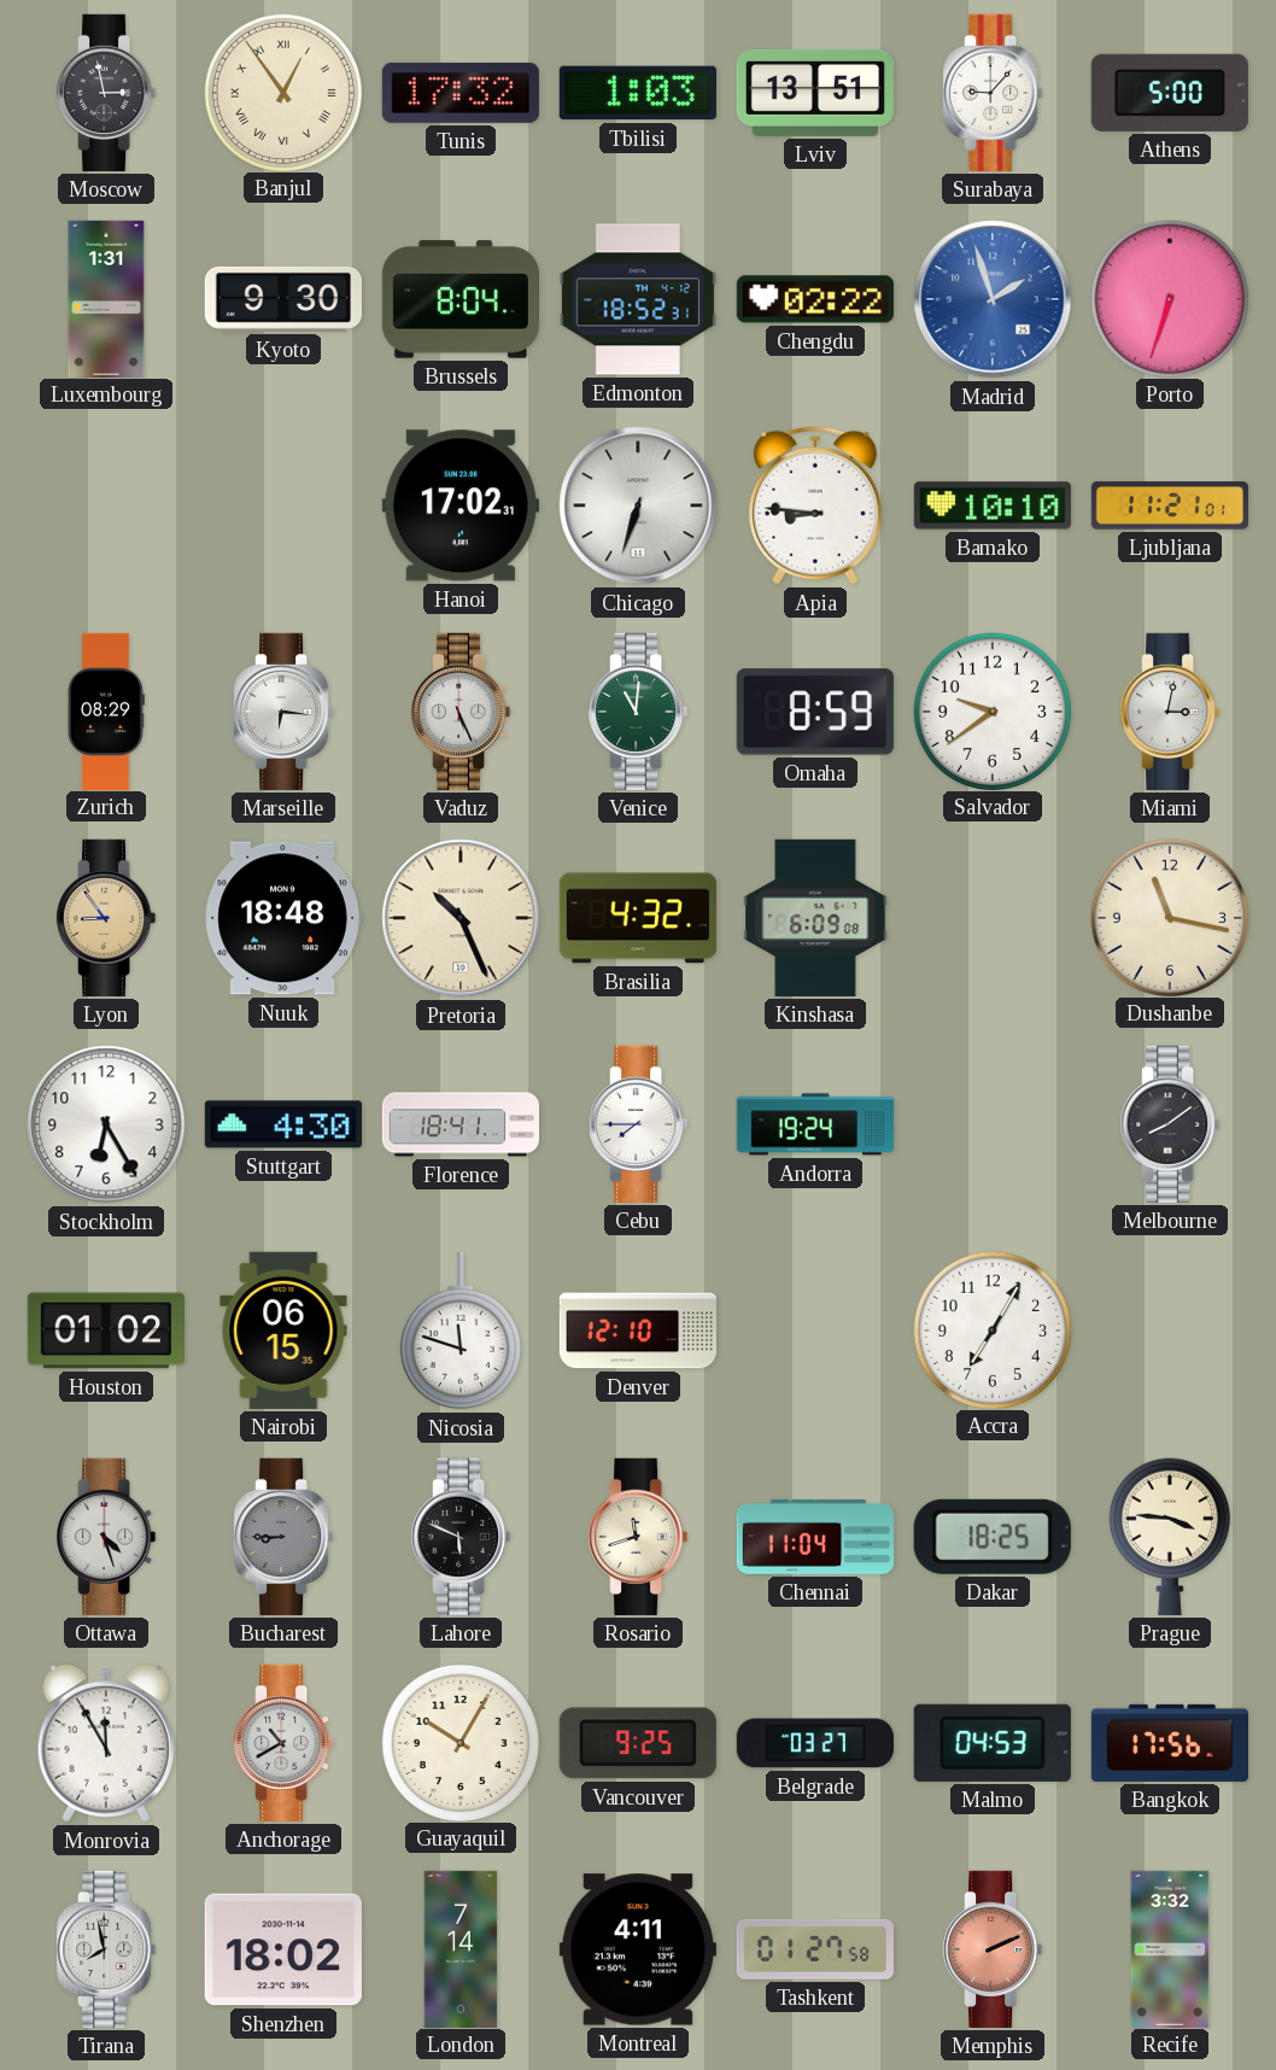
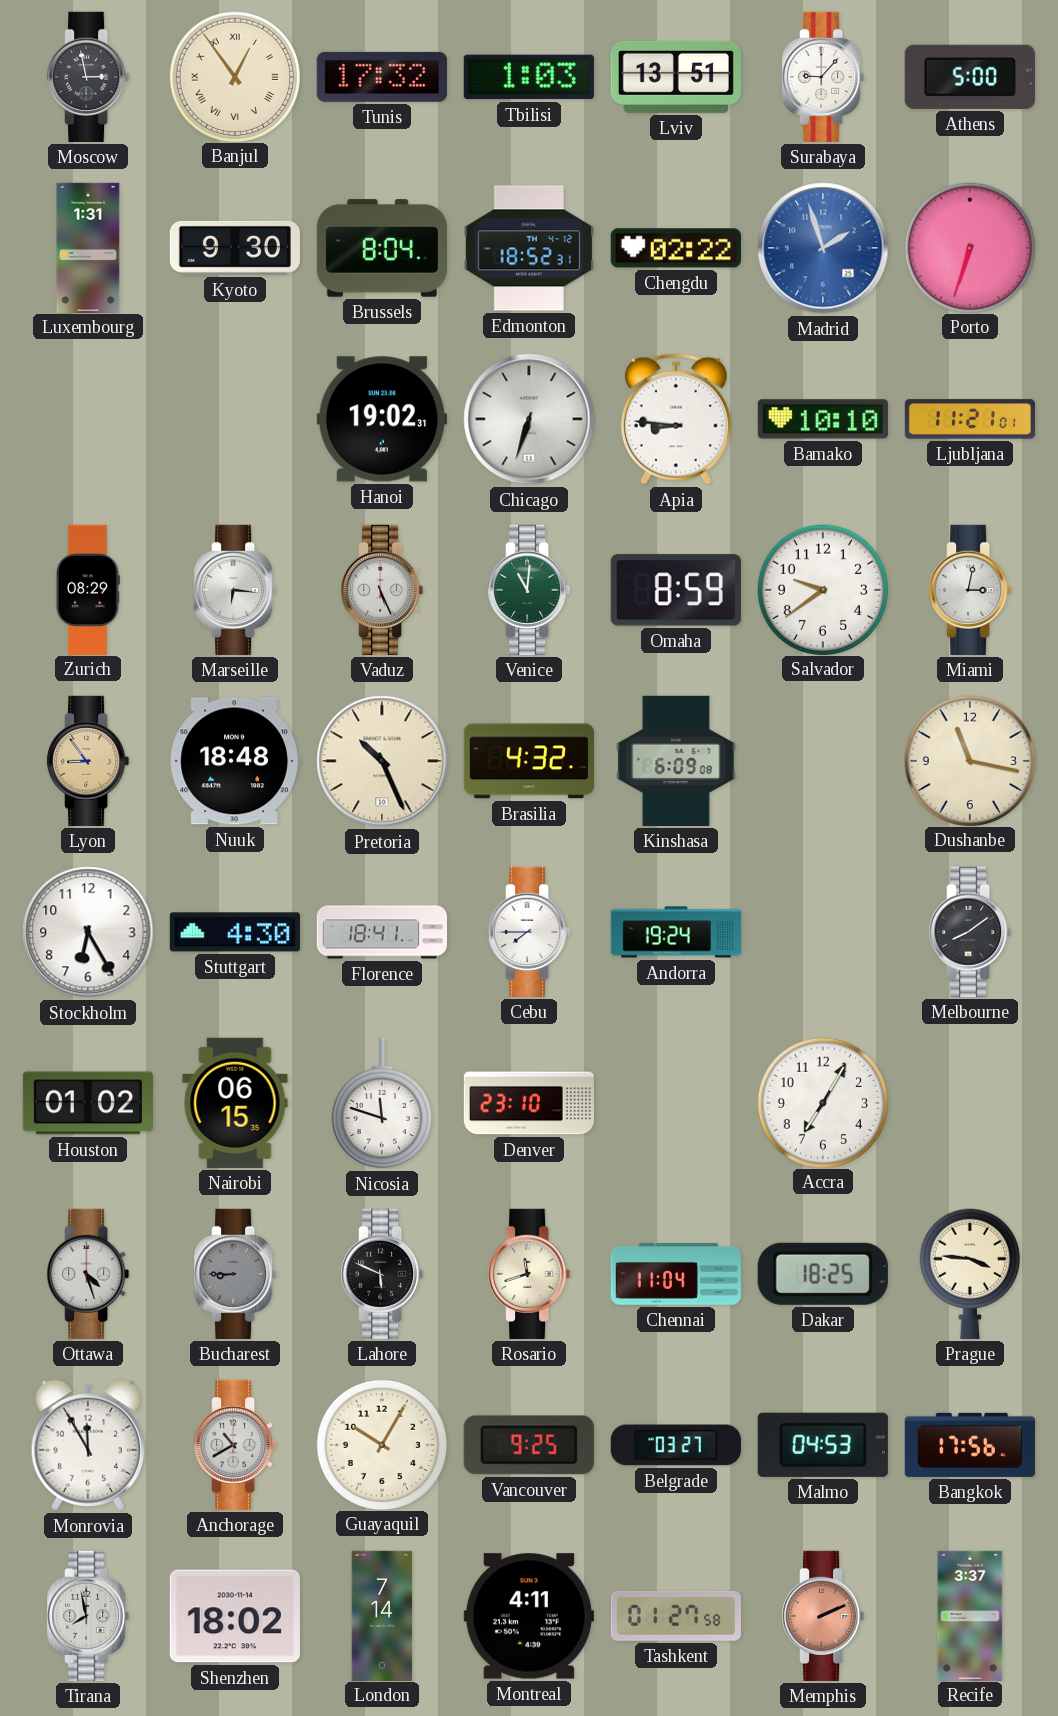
Hanoi: 17:02 -> 19:02 (382, 419)
Denver: 12:10 -> 23:10 (529, 1103)
Recife: 3:32 -> 3:37 (970, 1615)
